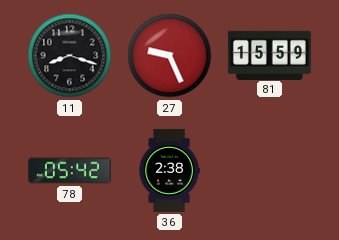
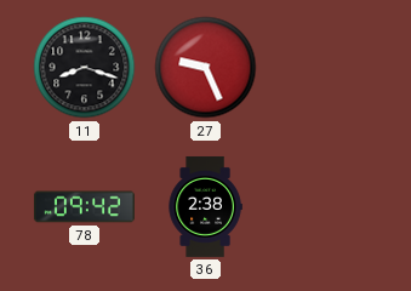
81: 15:59 -> none (269, 55)
78: 05:42 -> 09:42 (84, 207)
